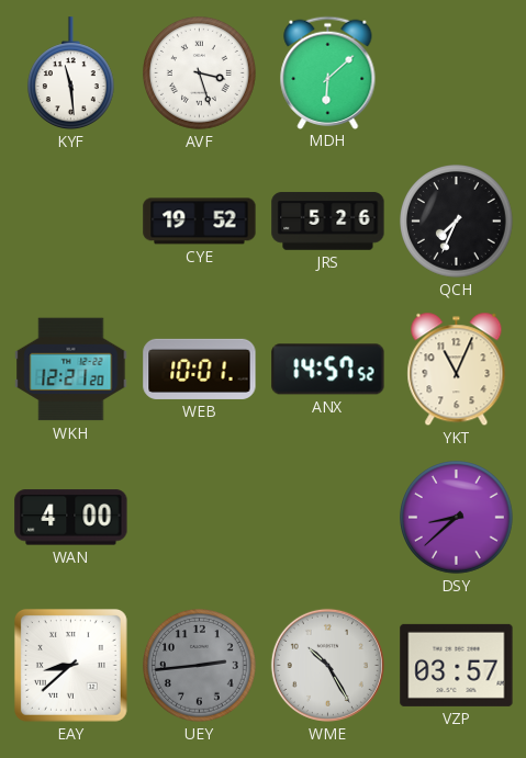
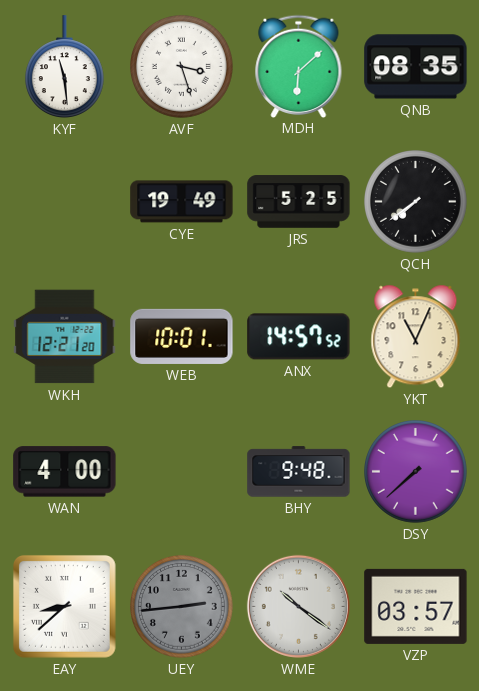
QNB: none -> 08:35 (416, 67)
CYE: 19:52 -> 19:49 (182, 202)
JRS: 5:26 -> 5:25 (299, 202)
QCH: 7:34 -> 7:39 (416, 202)
BHY: none -> 9:48 (299, 472)
DSY: 8:38 -> 7:38 (416, 472)
WME: 10:25 -> 10:21 (298, 606)
